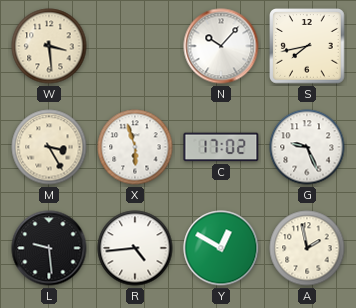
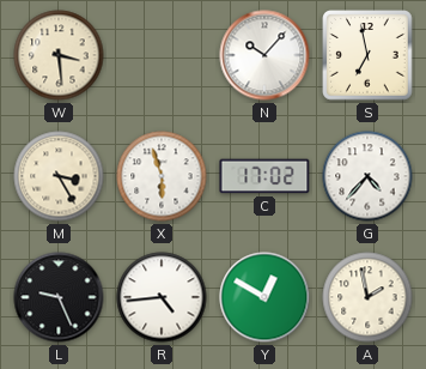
S: 7:43 -> 6:58 (367, 55)
G: 9:26 -> 4:37 (367, 176)
L: 9:29 -> 9:26 (59, 297)
